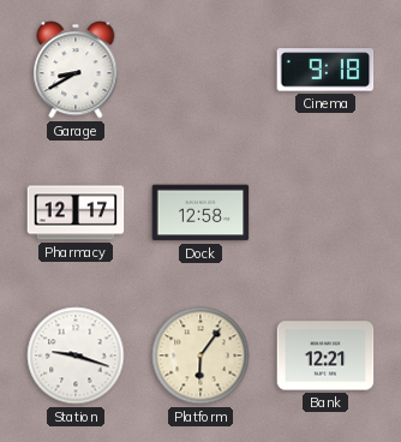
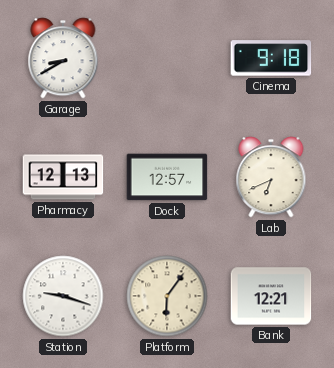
Pharmacy: 12:17 -> 12:13 (63, 177)
Dock: 12:58 -> 12:57 (167, 177)
Lab: none -> 6:41 (271, 177)
